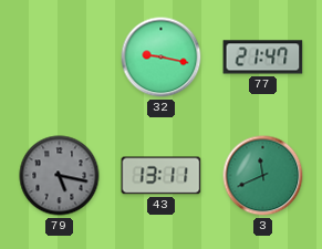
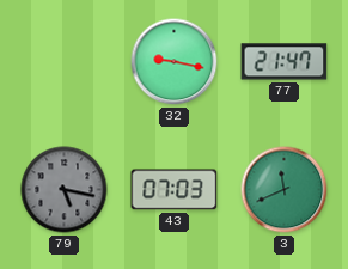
43: 13:11 -> 07:03 (175, 190)
